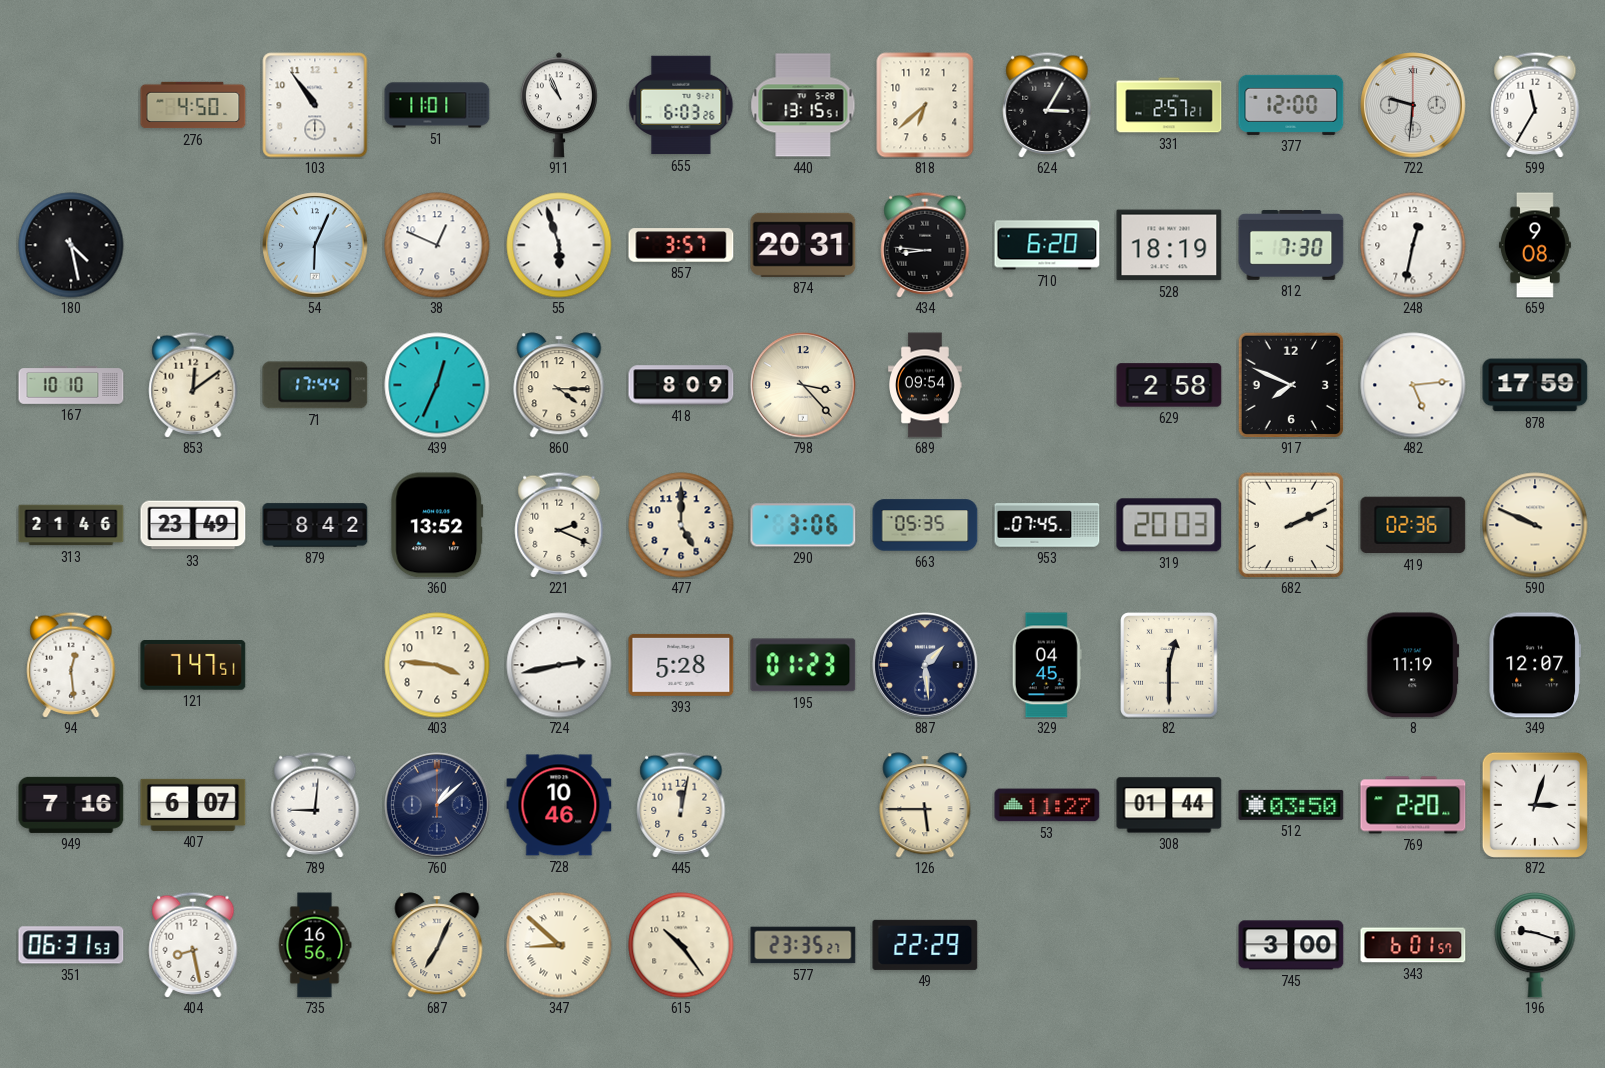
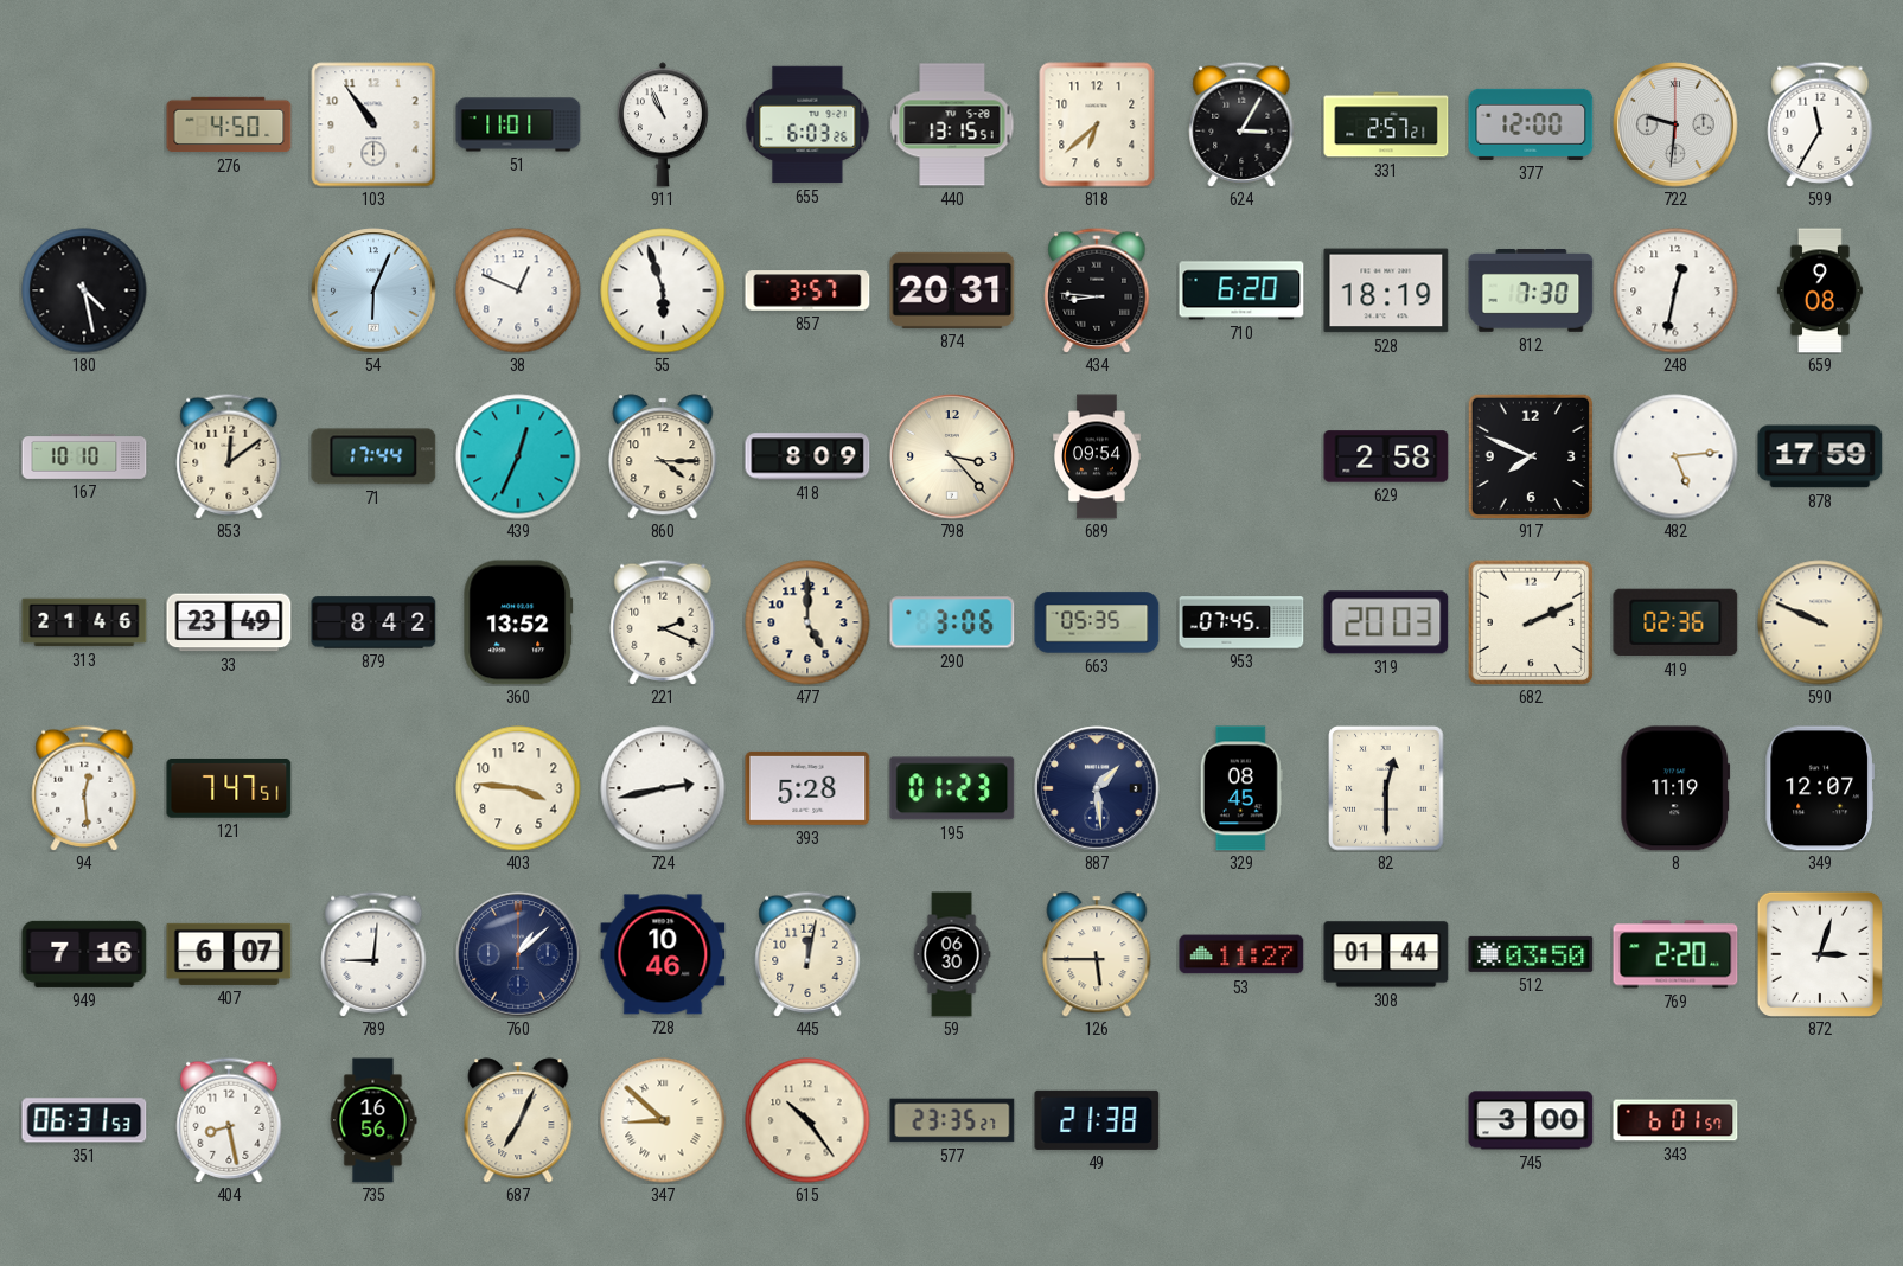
329: 04:45 -> 08:45 (1241, 788)
59: none -> 06:30 (952, 954)
49: 22:29 -> 21:38 (1097, 1120)
196: 9:18 -> none (1535, 946)
